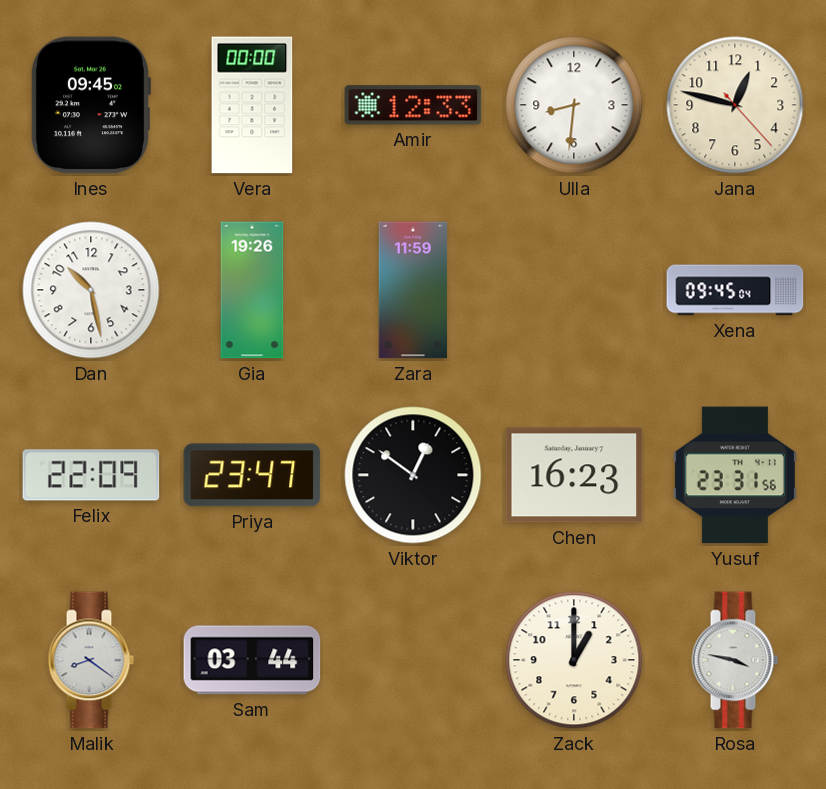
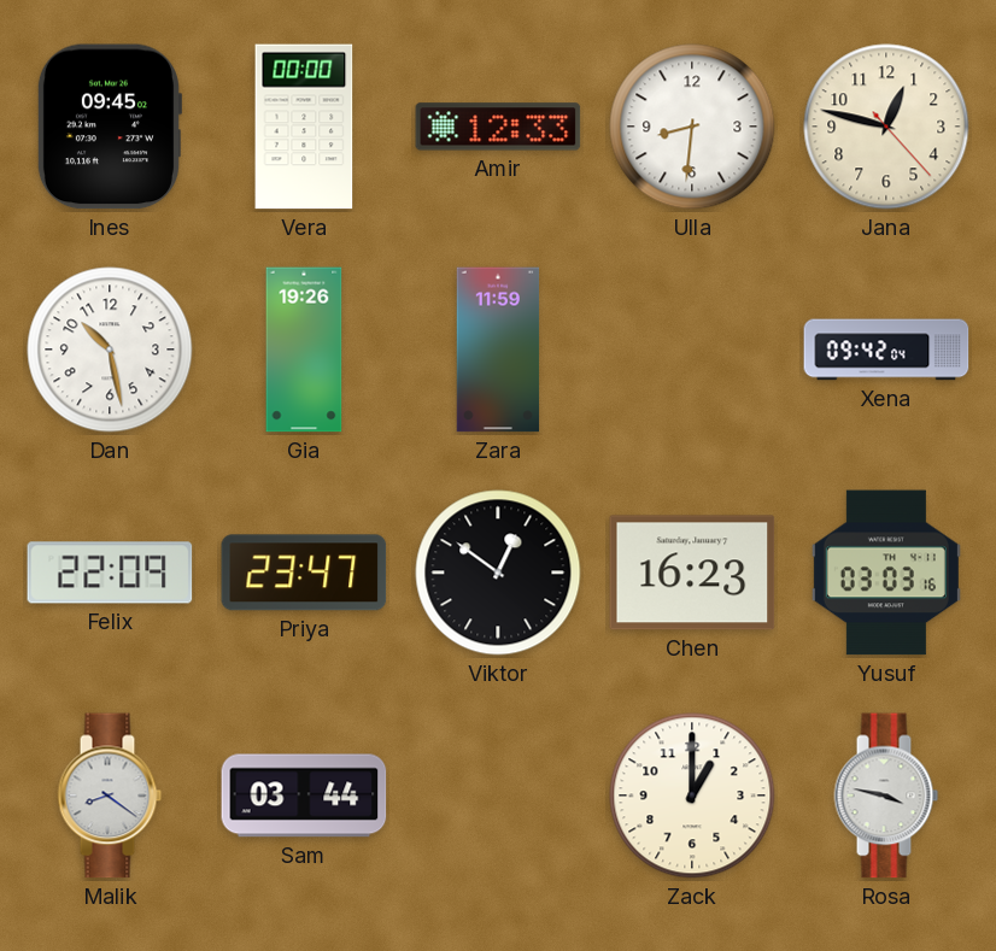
Xena: 09:45 -> 09:42 (886, 350)
Yusuf: 23:31 -> 03:03 (886, 573)
